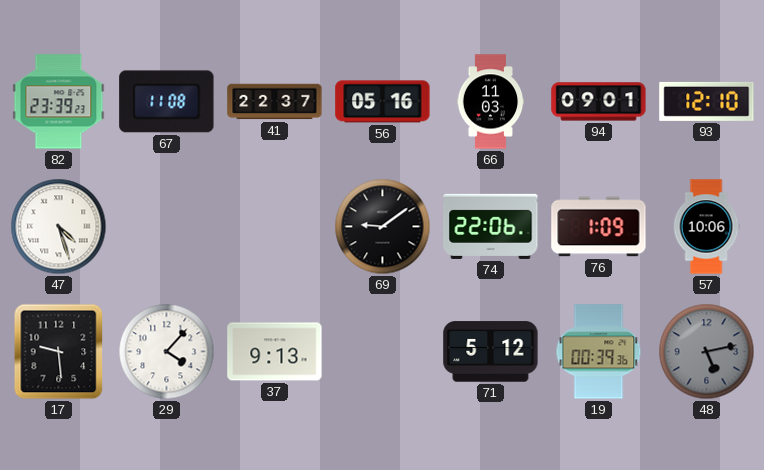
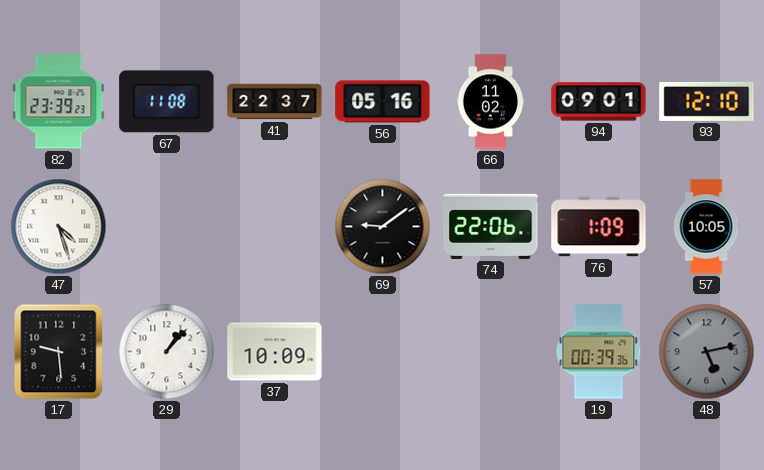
66: 11:03 -> 11:02 (491, 102)
57: 10:06 -> 10:05 (706, 227)
29: 4:07 -> 1:07 (167, 352)
37: 9:13 -> 10:09 (275, 352)
71: 5:12 -> none (491, 352)
